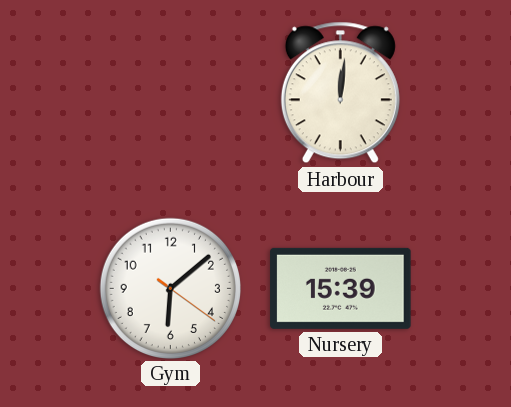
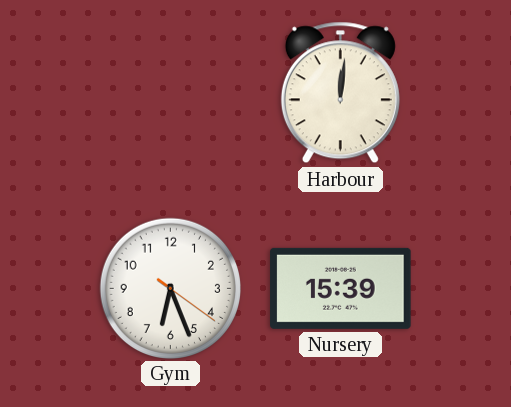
Gym: 6:08 -> 6:26 (170, 288)
